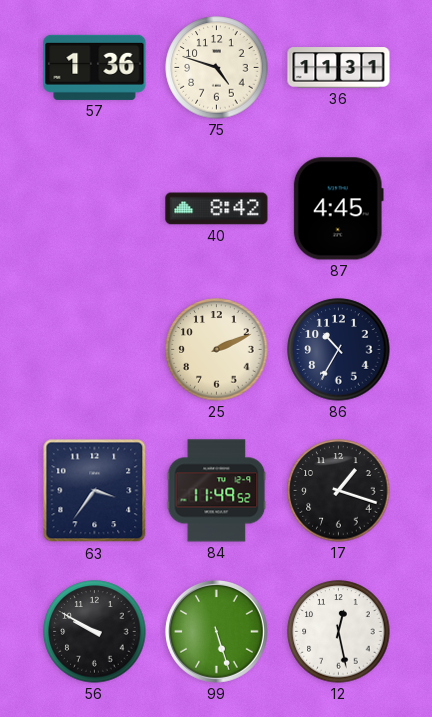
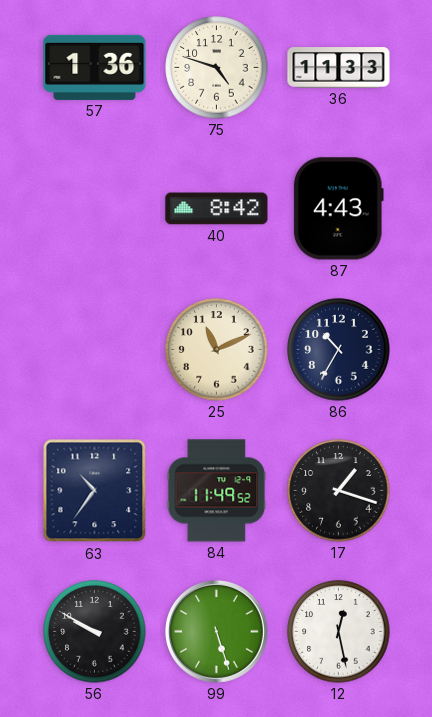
36: 11:31 -> 11:33 (339, 68)
87: 4:45 -> 4:43 (338, 209)
25: 2:11 -> 11:11 (217, 350)
63: 3:36 -> 10:36 (95, 491)
